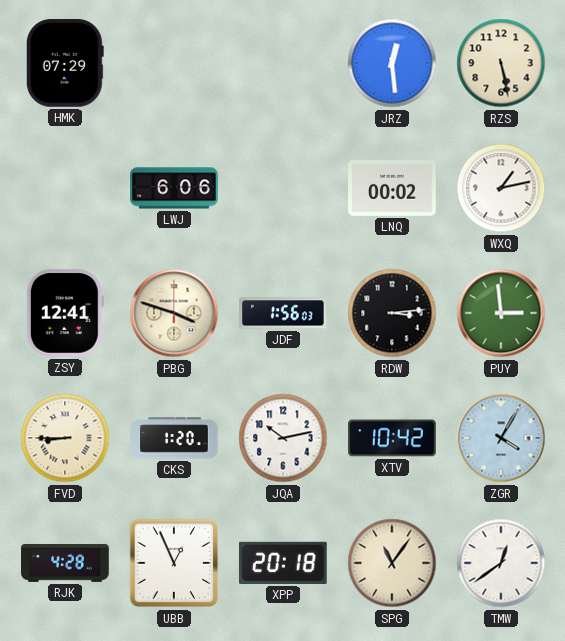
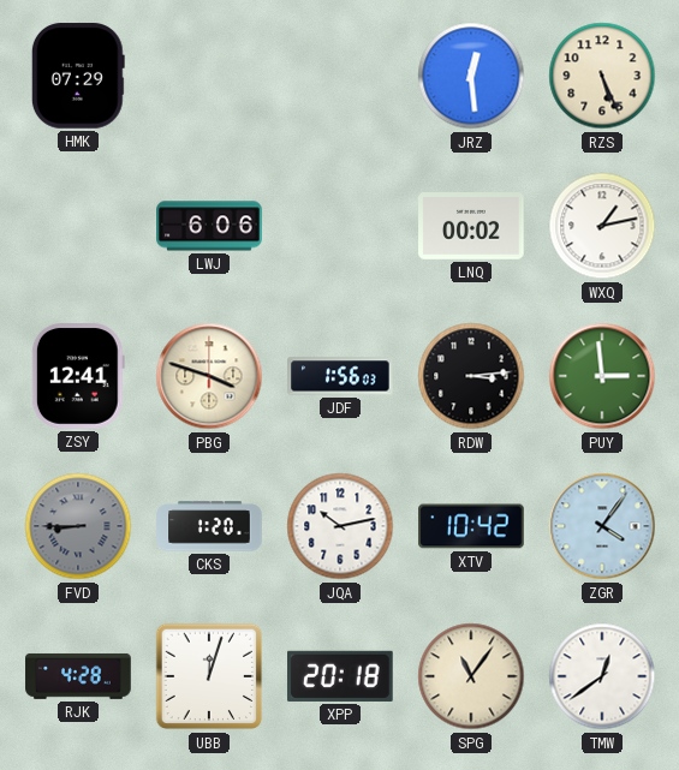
RZS: 5:28 -> 5:26 (602, 76)
FVD dial: cream -> grey (78, 526)
ZGR: 4:05 -> 4:06 (602, 526)
UBB: 12:56 -> 12:03 (209, 676)
